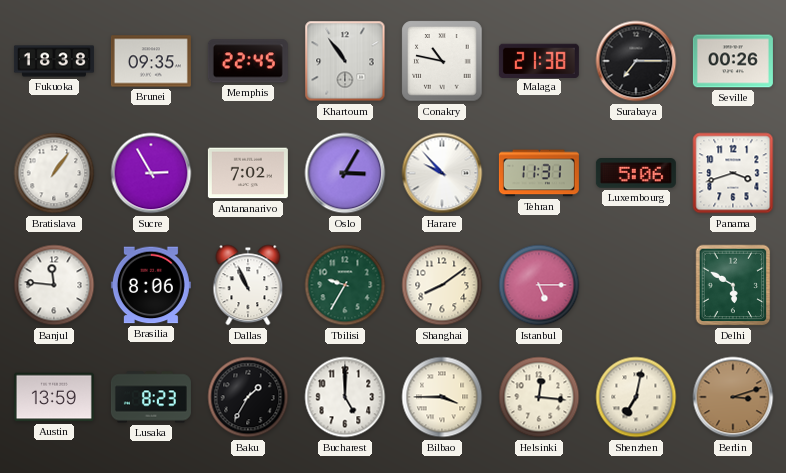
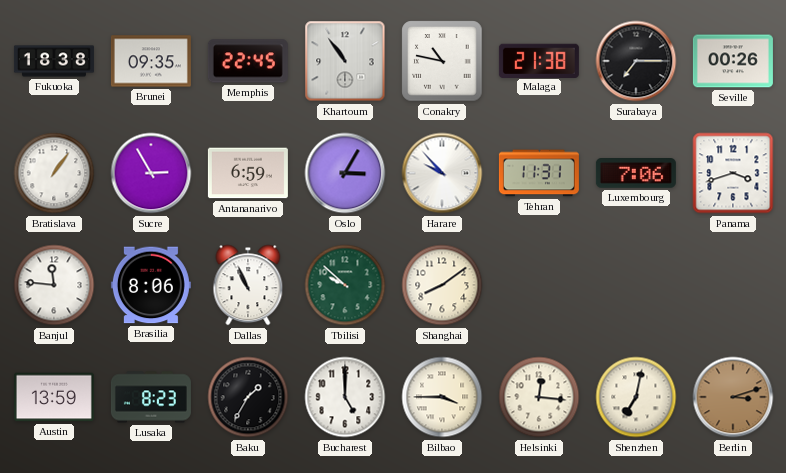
Antananarivo: 7:02 -> 6:59 (248, 173)
Luxembourg: 5:06 -> 7:06 (636, 174)
Tbilisi: 9:35 -> 9:52 (345, 285)
Istanbul: 5:15 -> none (539, 285)
Delhi: 5:50 -> none (733, 285)
